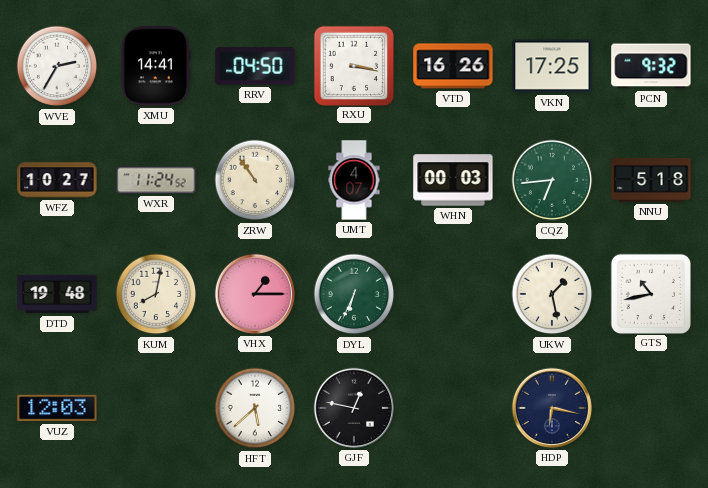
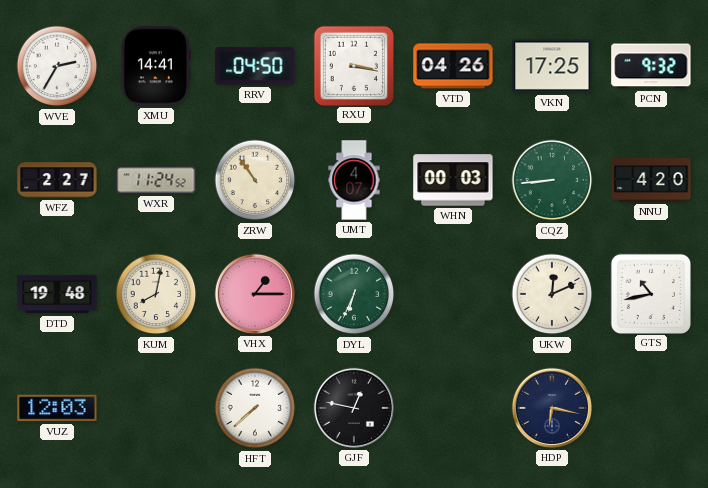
VTD: 16:26 -> 04:26 (453, 66)
WFZ: 10:27 -> 2:27 (57, 180)
CQZ: 6:44 -> 8:44 (552, 180)
NNU: 5:18 -> 4:20 (651, 180)
UKW: 1:28 -> 12:11 (552, 294)
HFT: 5:38 -> 7:38 (255, 408)
